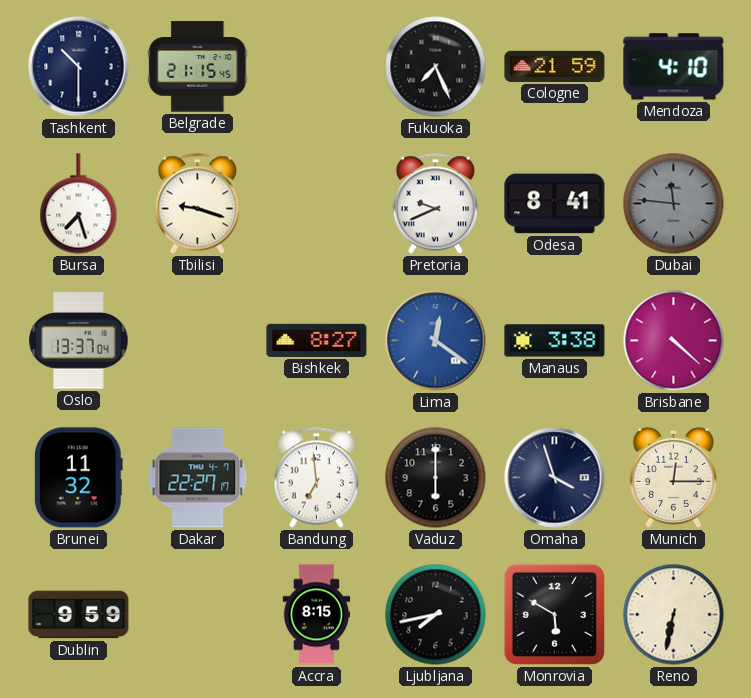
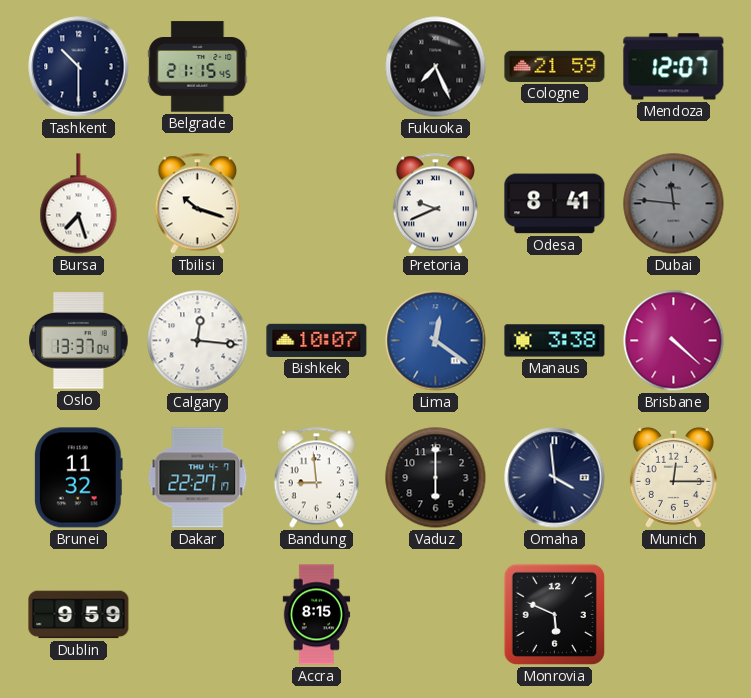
Mendoza: 4:10 -> 12:07 (674, 67)
Tbilisi: 9:18 -> 10:18 (197, 204)
Calgary: none -> 12:16 (198, 341)
Bishkek: 8:27 -> 10:07 (317, 340)
Bandung: 6:59 -> 8:59 (316, 478)
Omaha: 3:57 -> 3:59 (555, 478)
Ljubljana: 7:43 -> none (436, 615)
Monrovia: 5:50 -> 5:49 (554, 614)
Reno: 6:32 -> none (674, 615)
